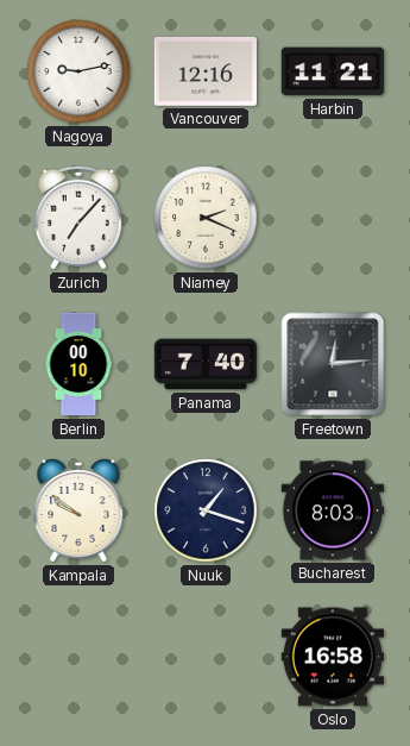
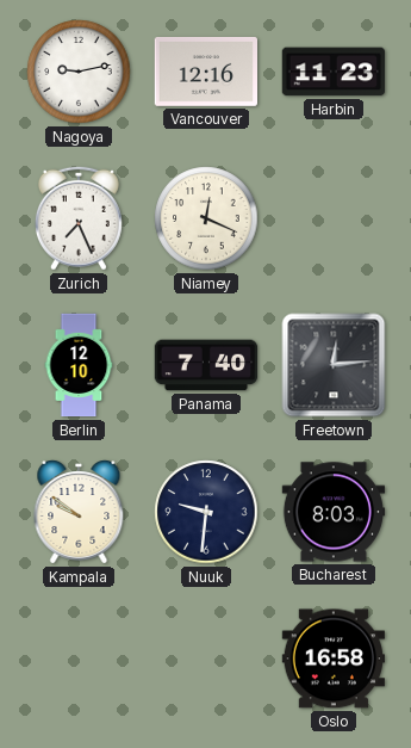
Harbin: 11:21 -> 11:23 (334, 72)
Zurich: 7:07 -> 7:26 (79, 218)
Niamey: 2:19 -> 12:19 (206, 218)
Berlin: 00:10 -> 12:10 (79, 365)
Nuuk: 1:18 -> 9:31 (206, 512)
